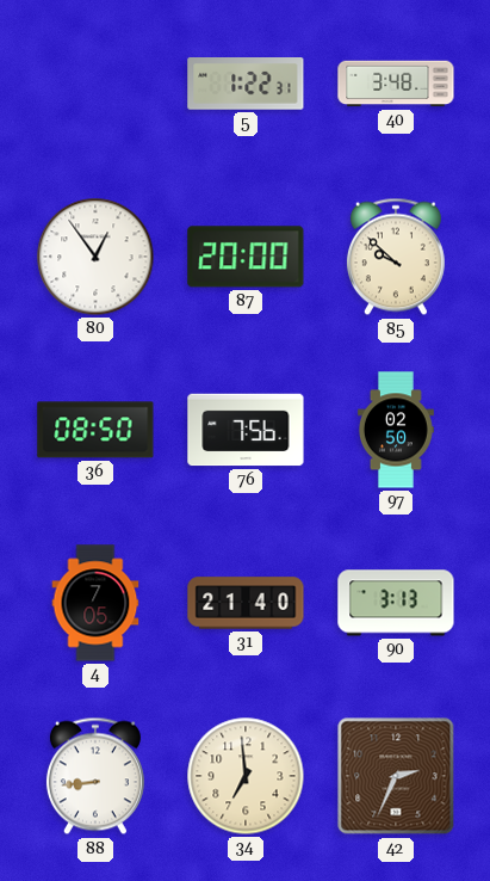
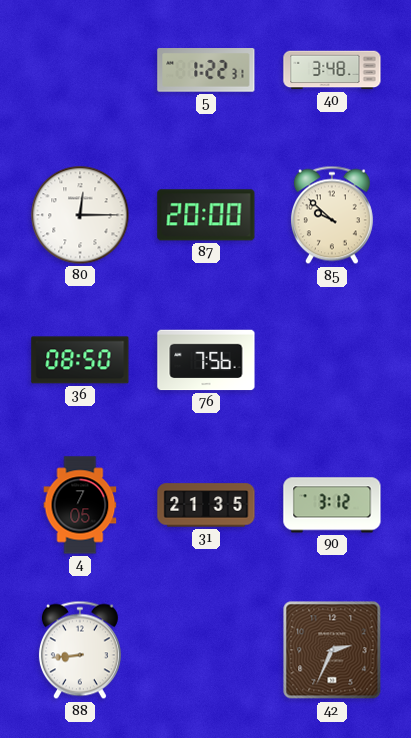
80: 12:54 -> 12:15 (80, 215)
97: 02:50 -> none (396, 430)
31: 21:40 -> 21:35 (206, 505)
90: 3:13 -> 3:12 (332, 505)
34: 6:59 -> none (246, 776)
